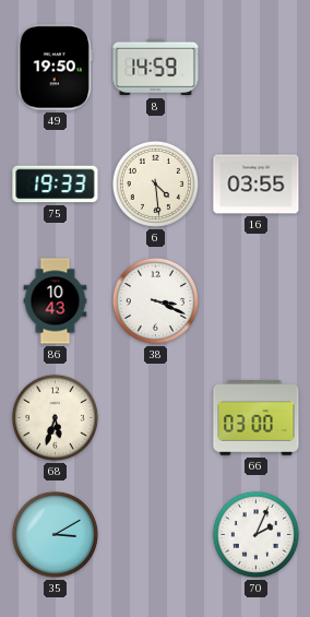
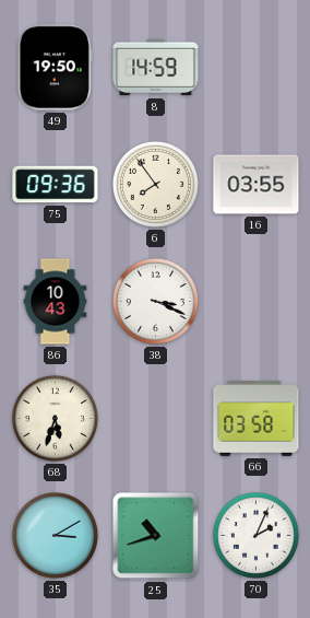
75: 19:33 -> 09:36 (56, 185)
6: 4:29 -> 7:54 (155, 184)
66: 03:00 -> 03:58 (257, 419)
25: none -> 10:42 (156, 536)
